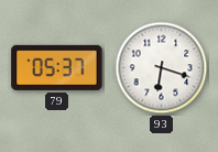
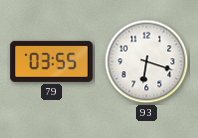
79: 05:37 -> 03:55 (52, 61)
